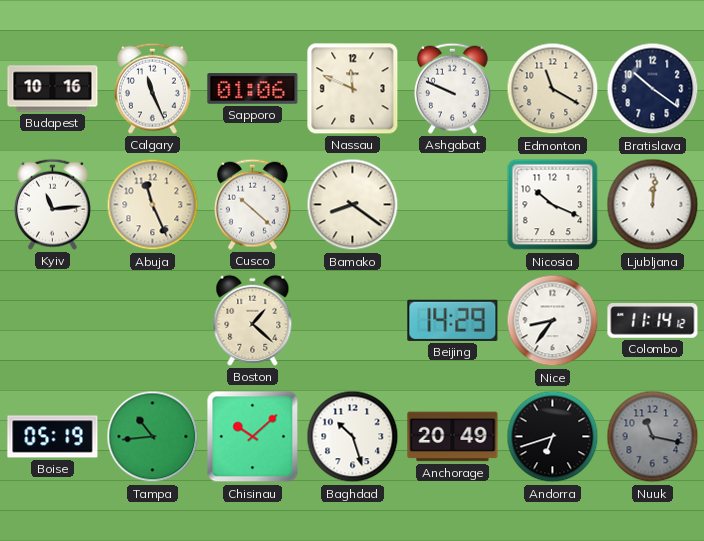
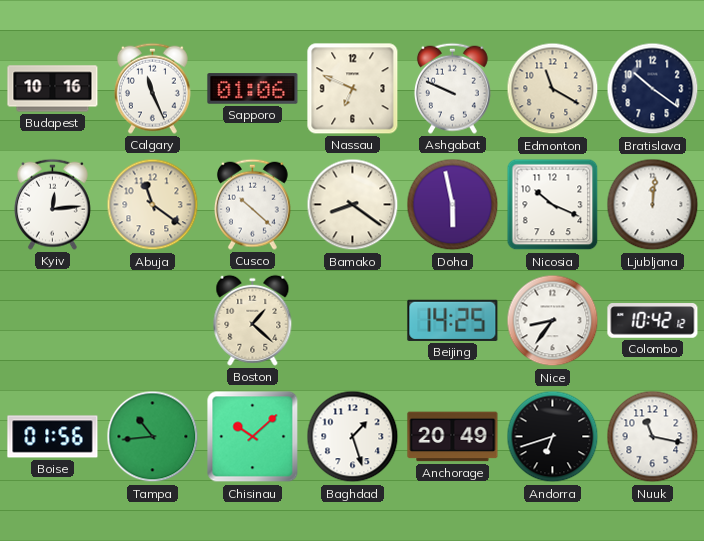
Nassau: 11:49 -> 6:49 (353, 89)
Kyiv: 11:14 -> 12:14 (52, 204)
Abuja: 11:26 -> 11:21 (153, 205)
Doha: none -> 5:58 (453, 205)
Beijing: 14:29 -> 14:25 (453, 320)
Colombo: 11:14 -> 10:42 (653, 321)
Boise: 05:19 -> 01:56 (53, 437)
Baghdad: 10:27 -> 1:27 (353, 437)
Nuuk dial: grey -> white (653, 437)
